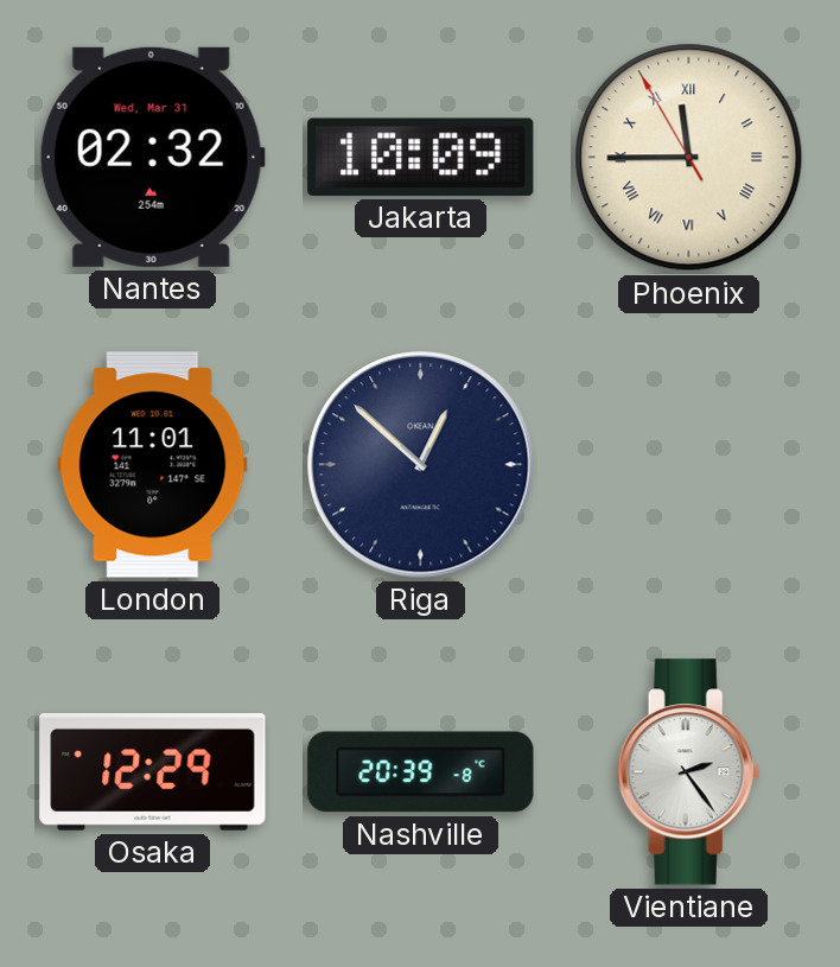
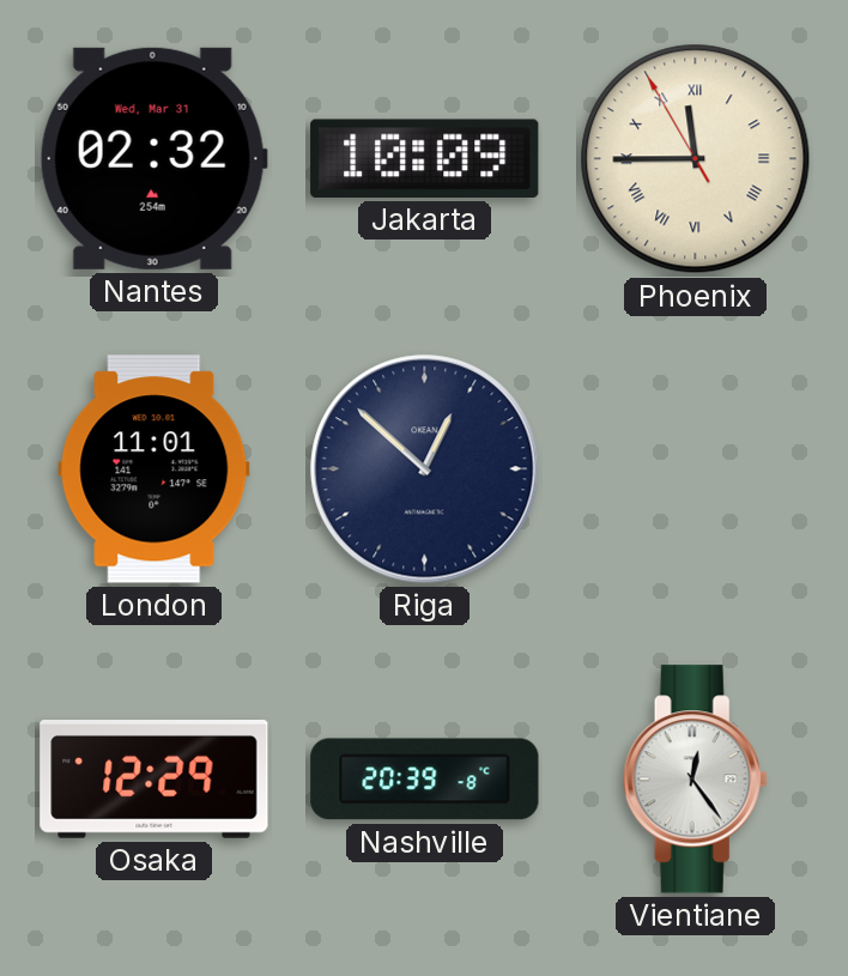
Vientiane: 2:24 -> 12:24 (695, 780)
